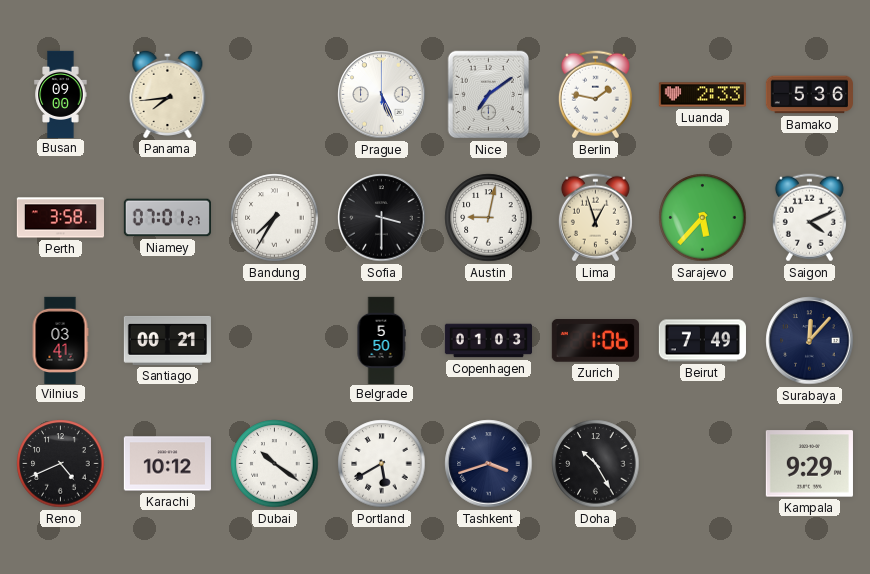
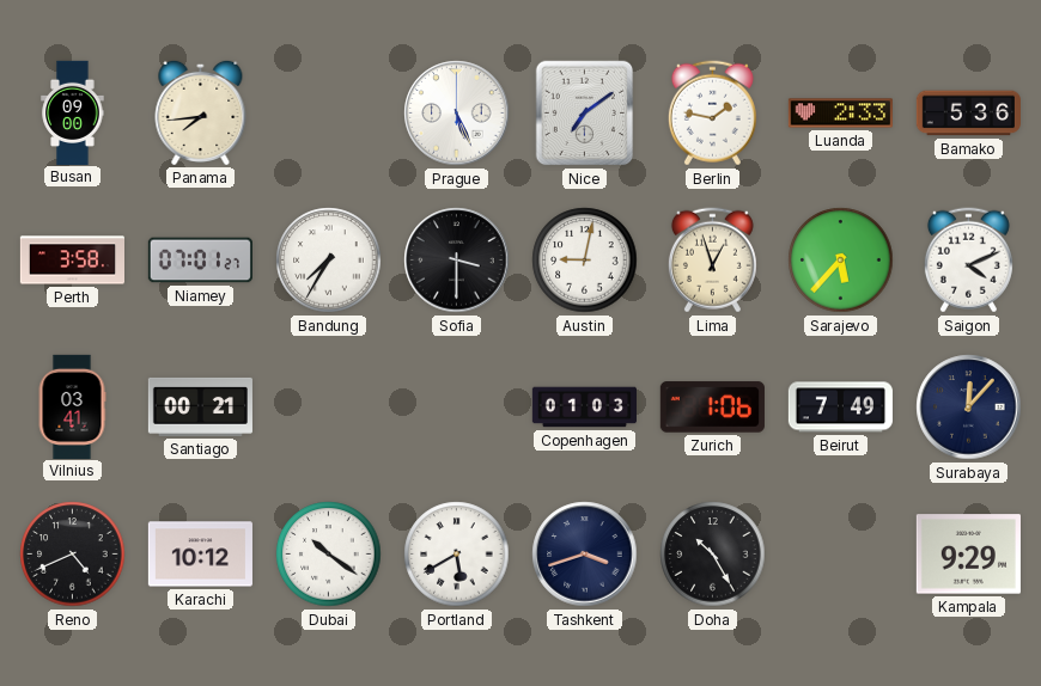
Belgrade: 5:50 -> none (381, 340)
